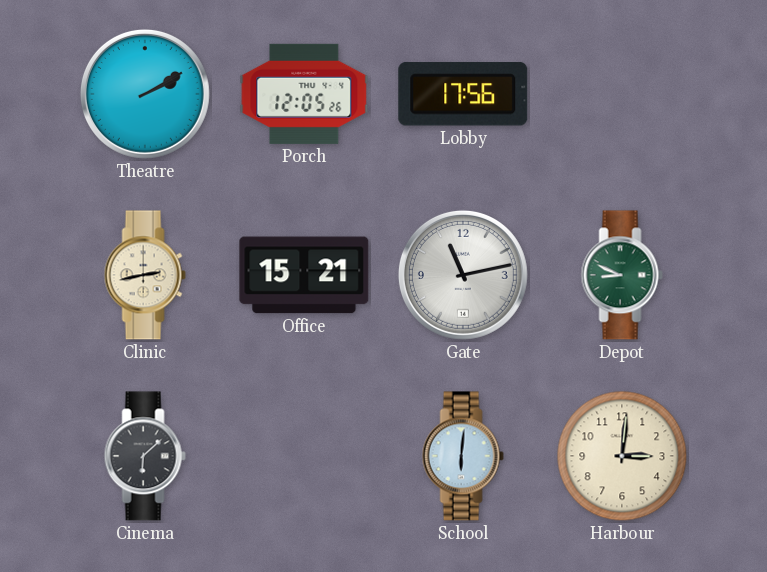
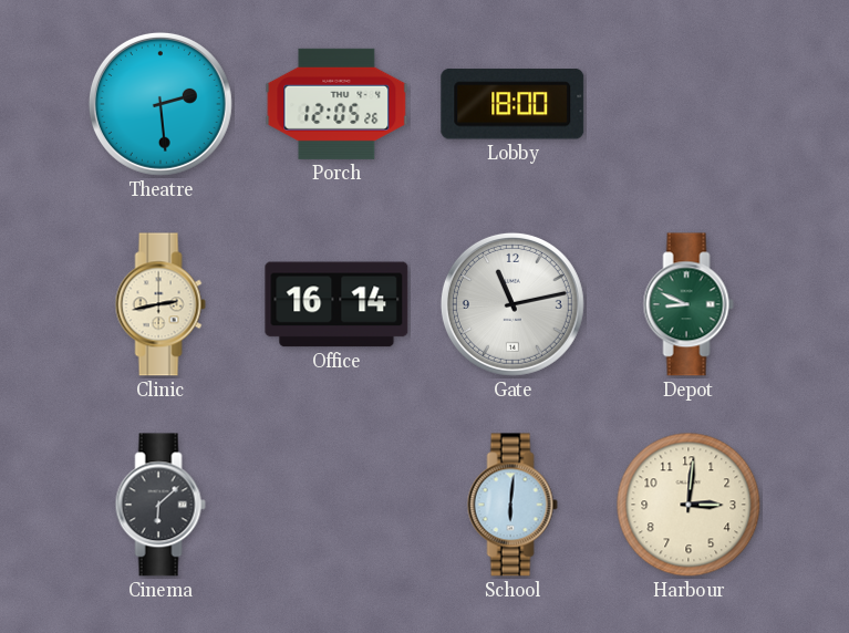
Theatre: 2:10 -> 2:29 (161, 104)
Lobby: 17:56 -> 18:00 (512, 104)
Office: 15:21 -> 16:14 (337, 304)
